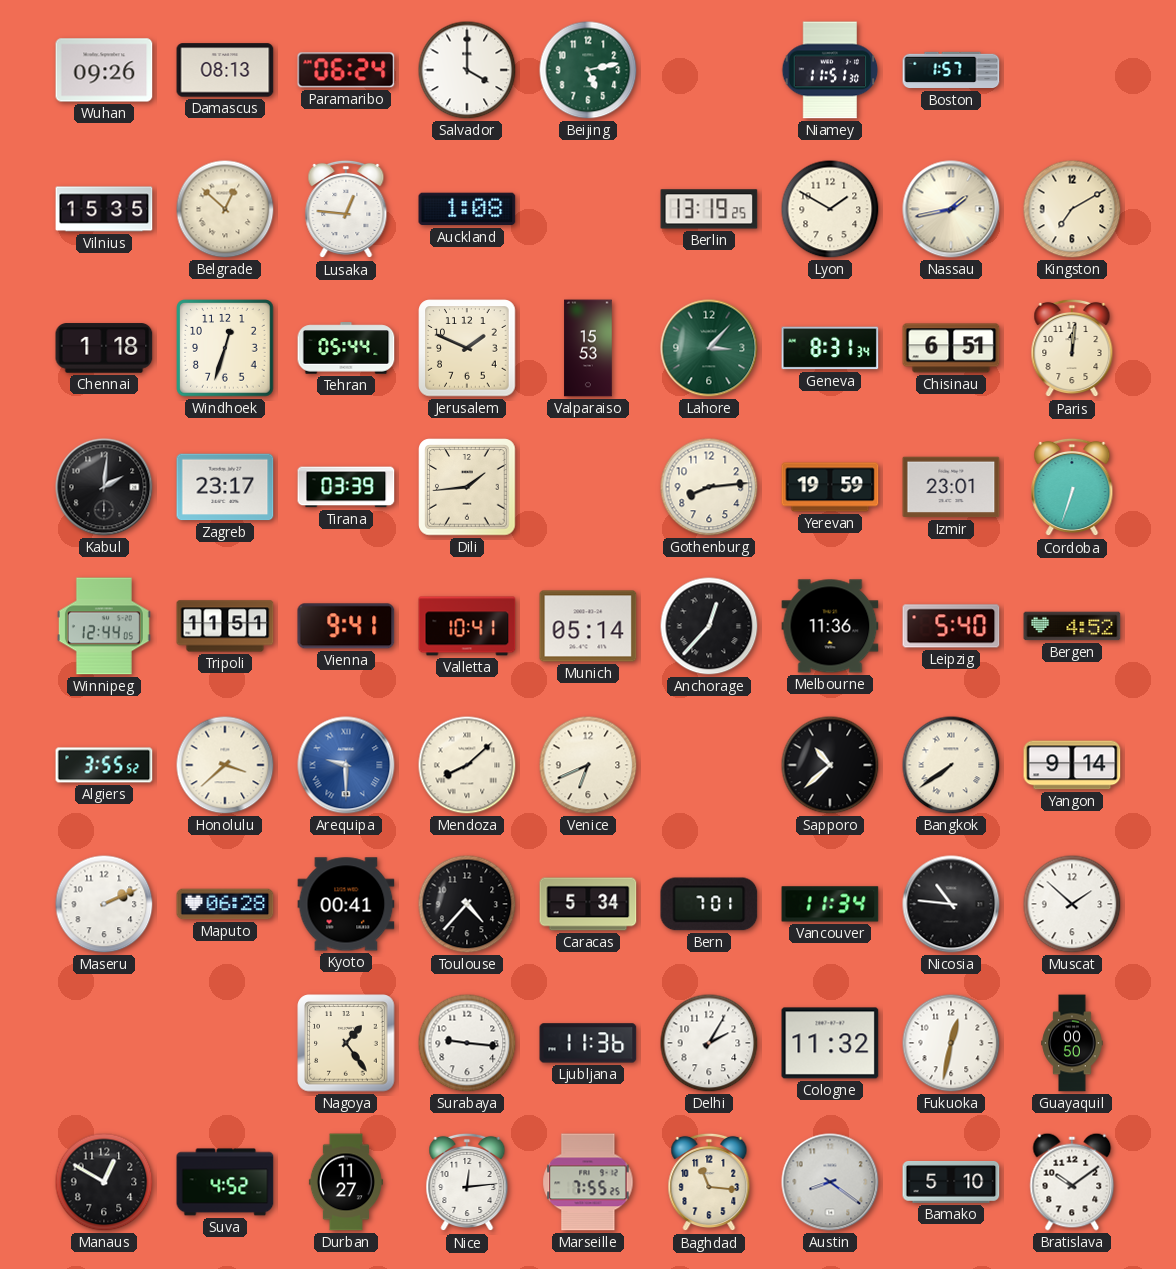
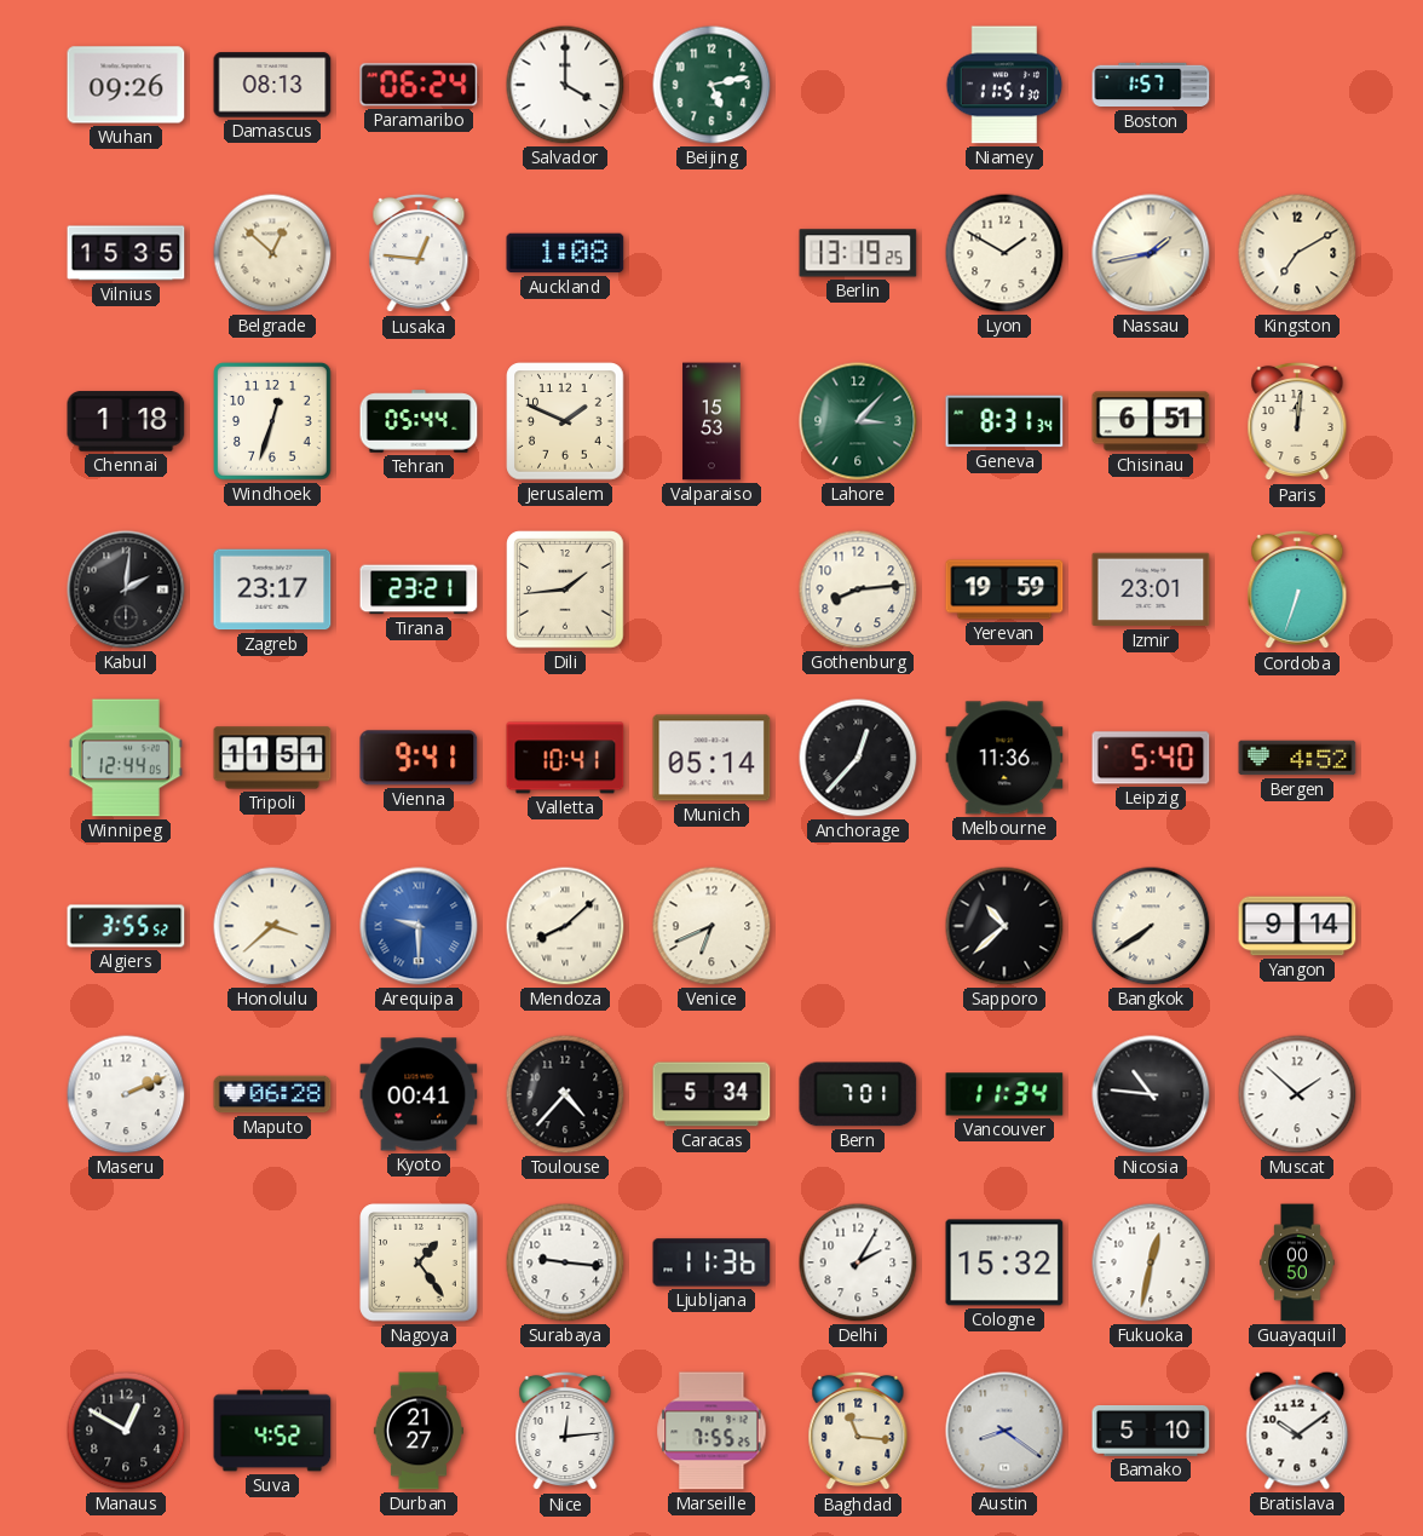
Tirana: 03:39 -> 23:21 (419, 589)
Cologne: 11:32 -> 15:32 (1004, 1262)
Durban: 11:27 -> 21:27 (419, 1431)
